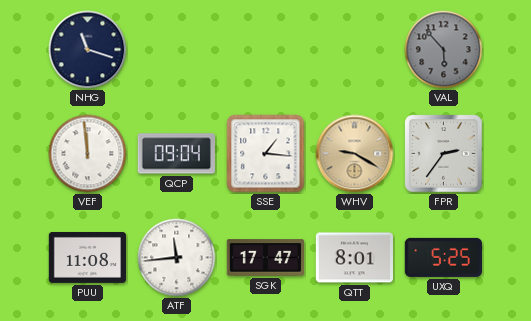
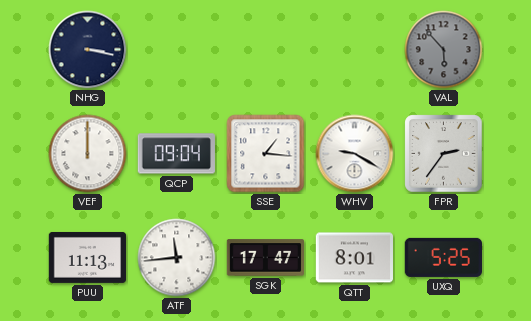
NHG: 11:18 -> 3:17 (88, 50)
VEF: 11:59 -> 12:00 (88, 154)
WHV dial: champagne -> white (355, 154)
PUU: 11:08 -> 11:13 (88, 257)
